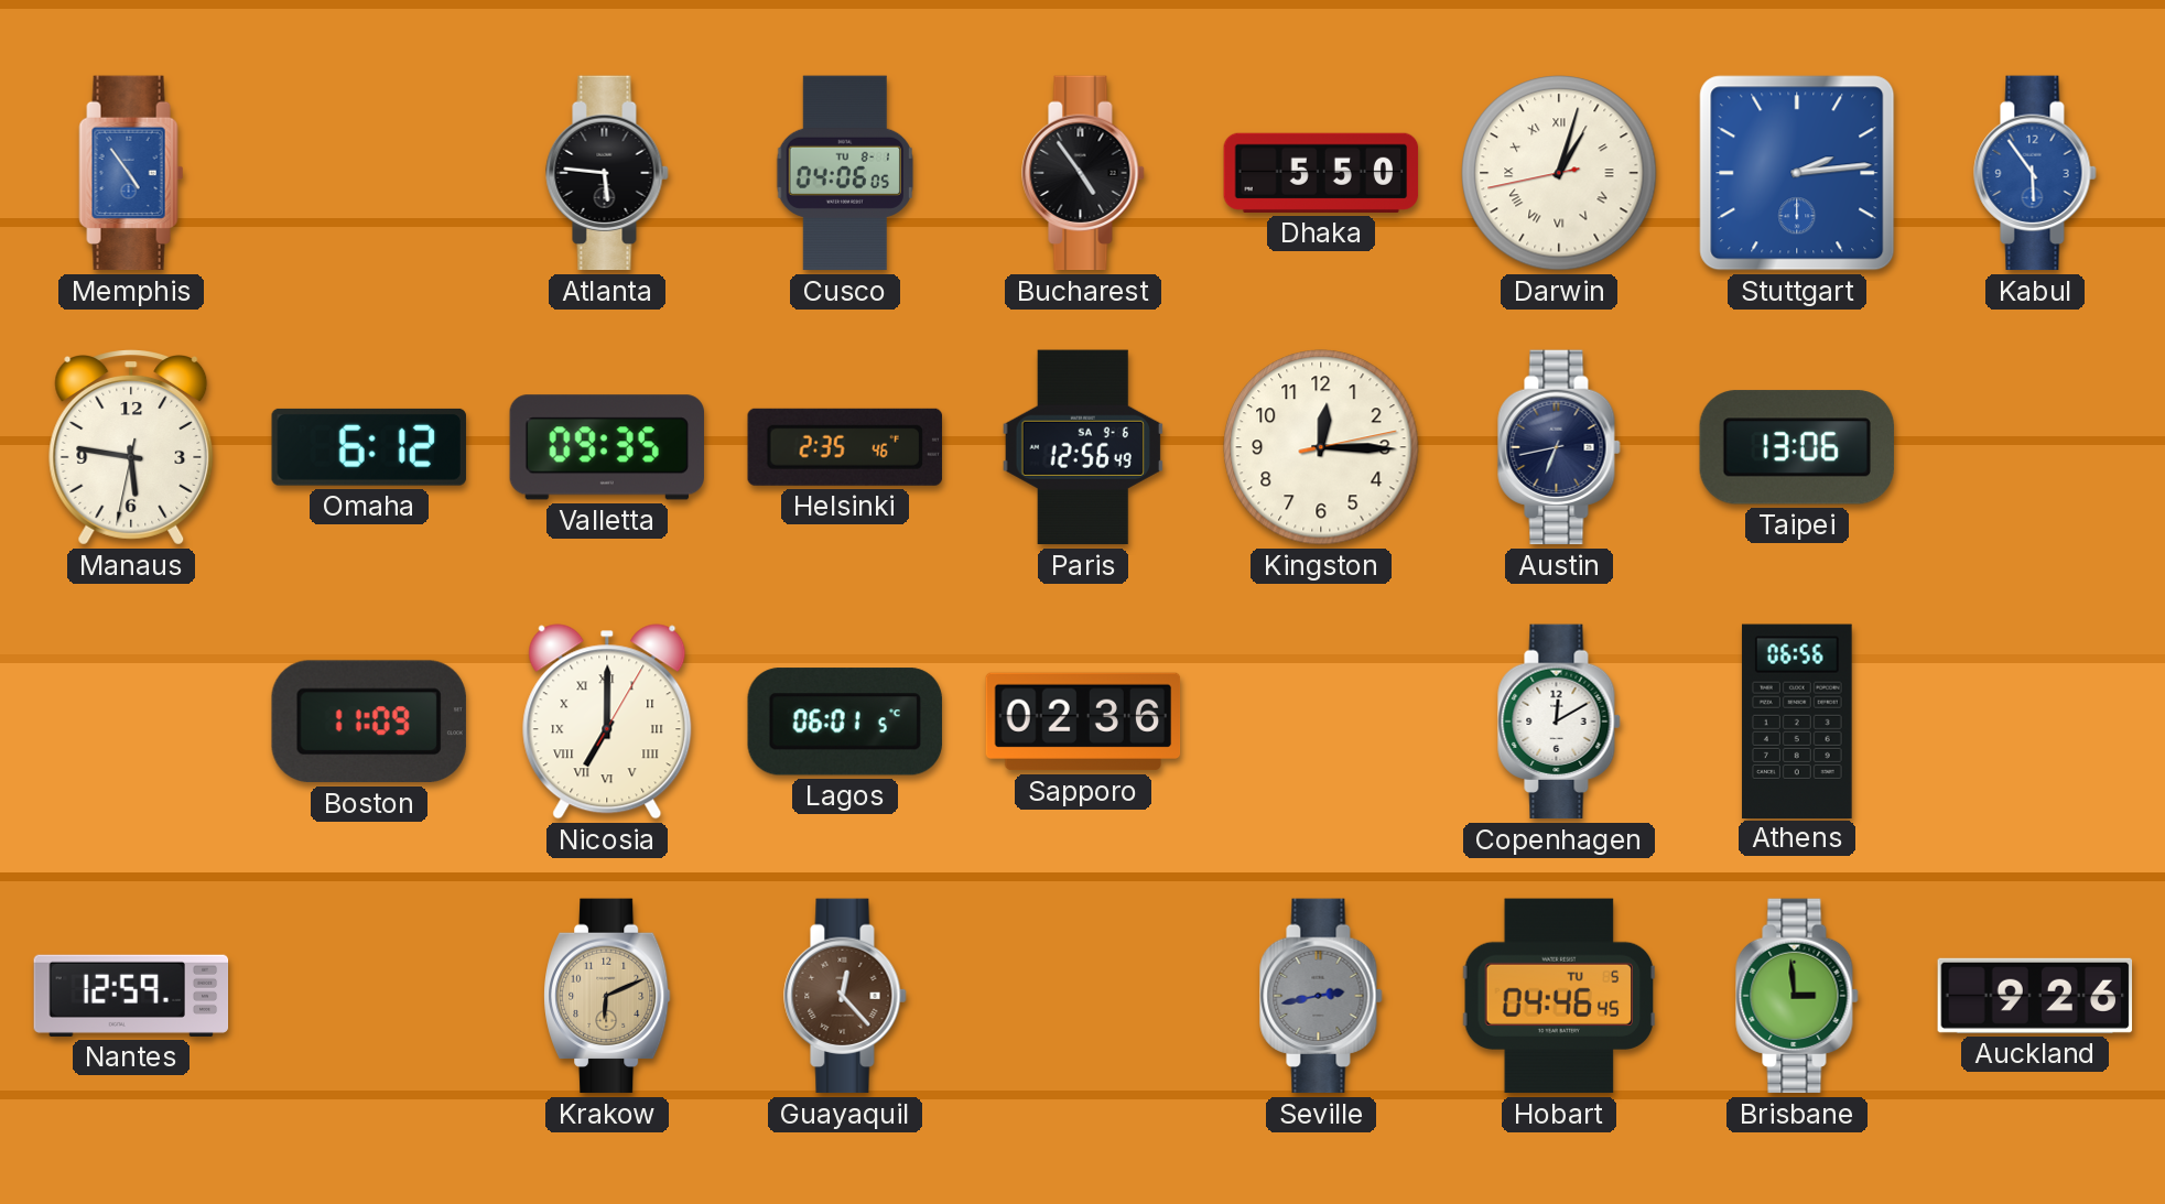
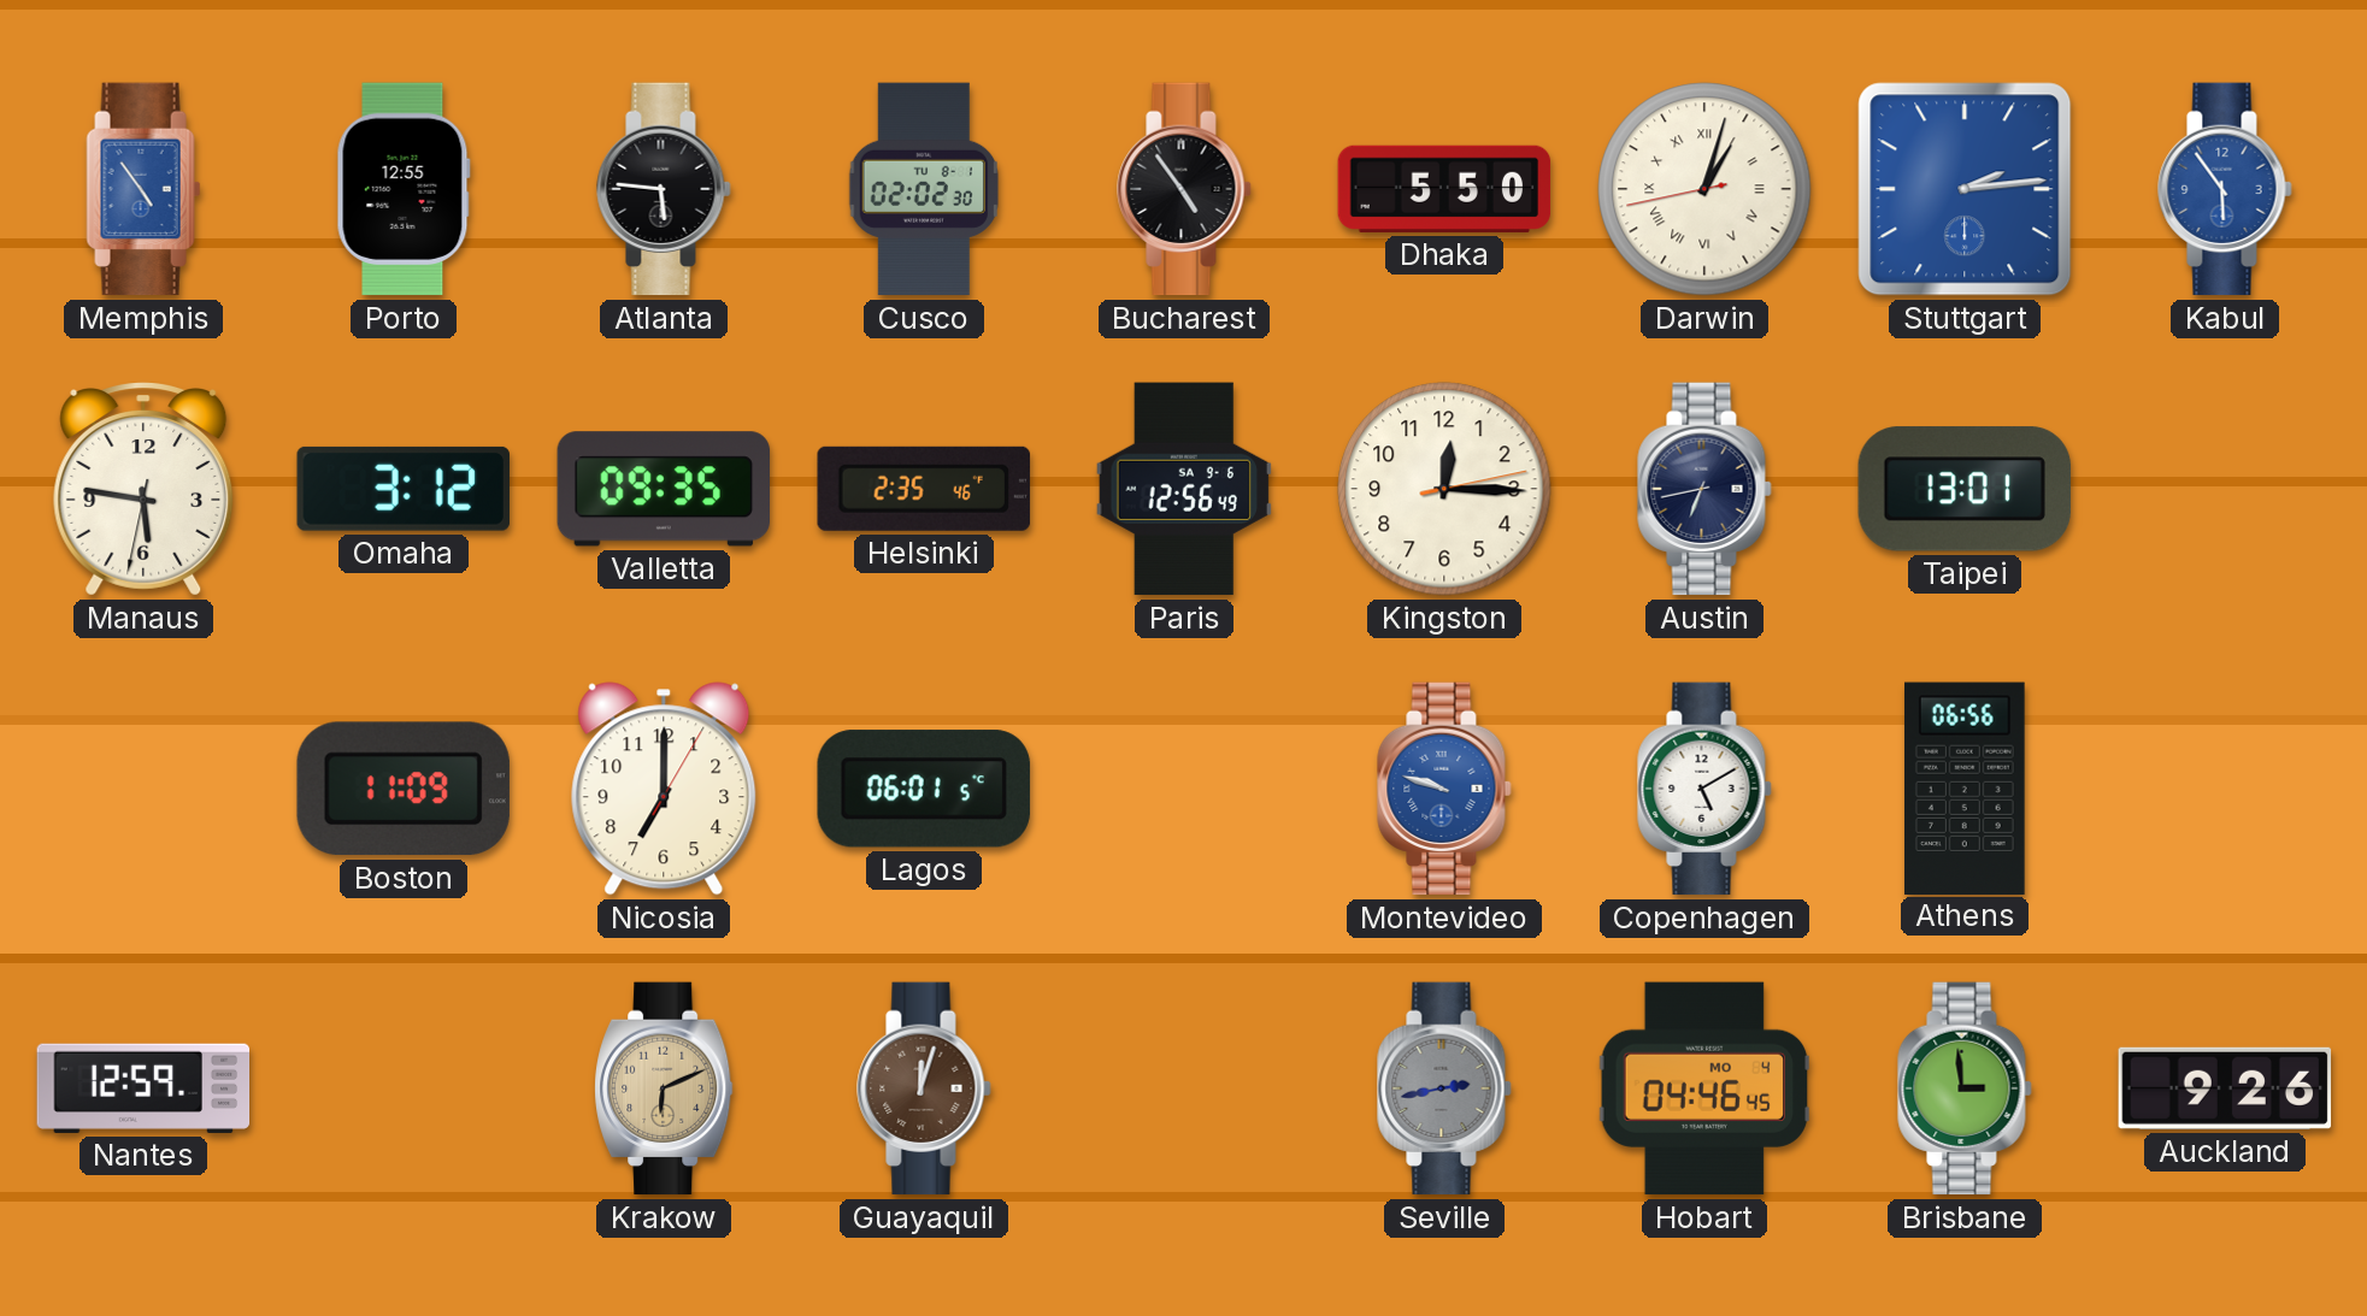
Porto: none -> 12:55 (404, 189)
Cusco: 04:06 -> 02:02 (924, 189)
Omaha: 6:12 -> 3:12 (404, 489)
Taipei: 13:06 -> 13:01 (1965, 489)
Nicosia numerals: Roman -> Arabic (664, 789)
Sapporo: 02:36 -> none (1083, 722)
Montevideo: none -> 9:48 (1444, 789)
Copenhagen: 12:10 -> 5:10 (1704, 789)
Guayaquil: 12:23 -> 12:03 (924, 1088)
Hobart date: TU 5 -> MO 4 (1704, 1088)
